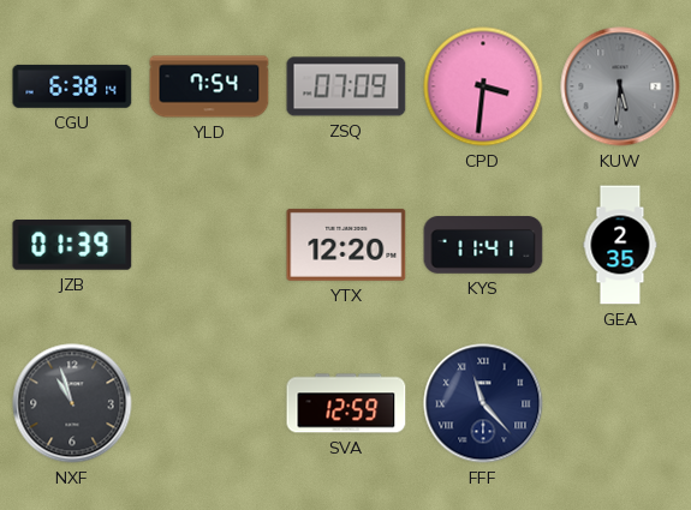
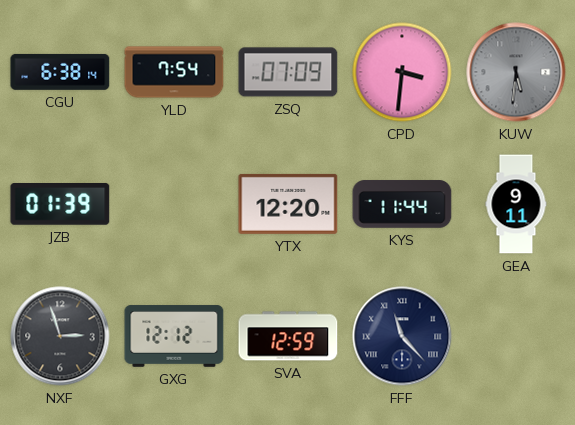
KYS: 11:41 -> 11:44 (402, 204)
GEA: 2:35 -> 9:11 (516, 204)
NXF: 10:57 -> 2:57 (60, 336)
GXG: none -> 12:12 (174, 336)
